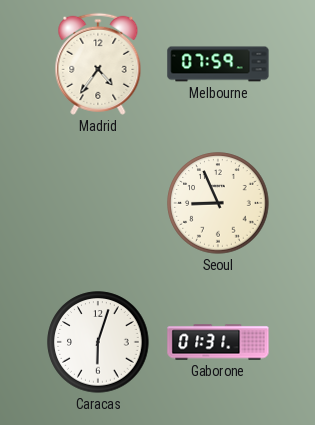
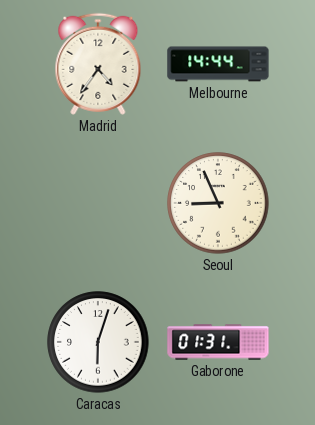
Melbourne: 07:59 -> 14:44 (218, 64)
